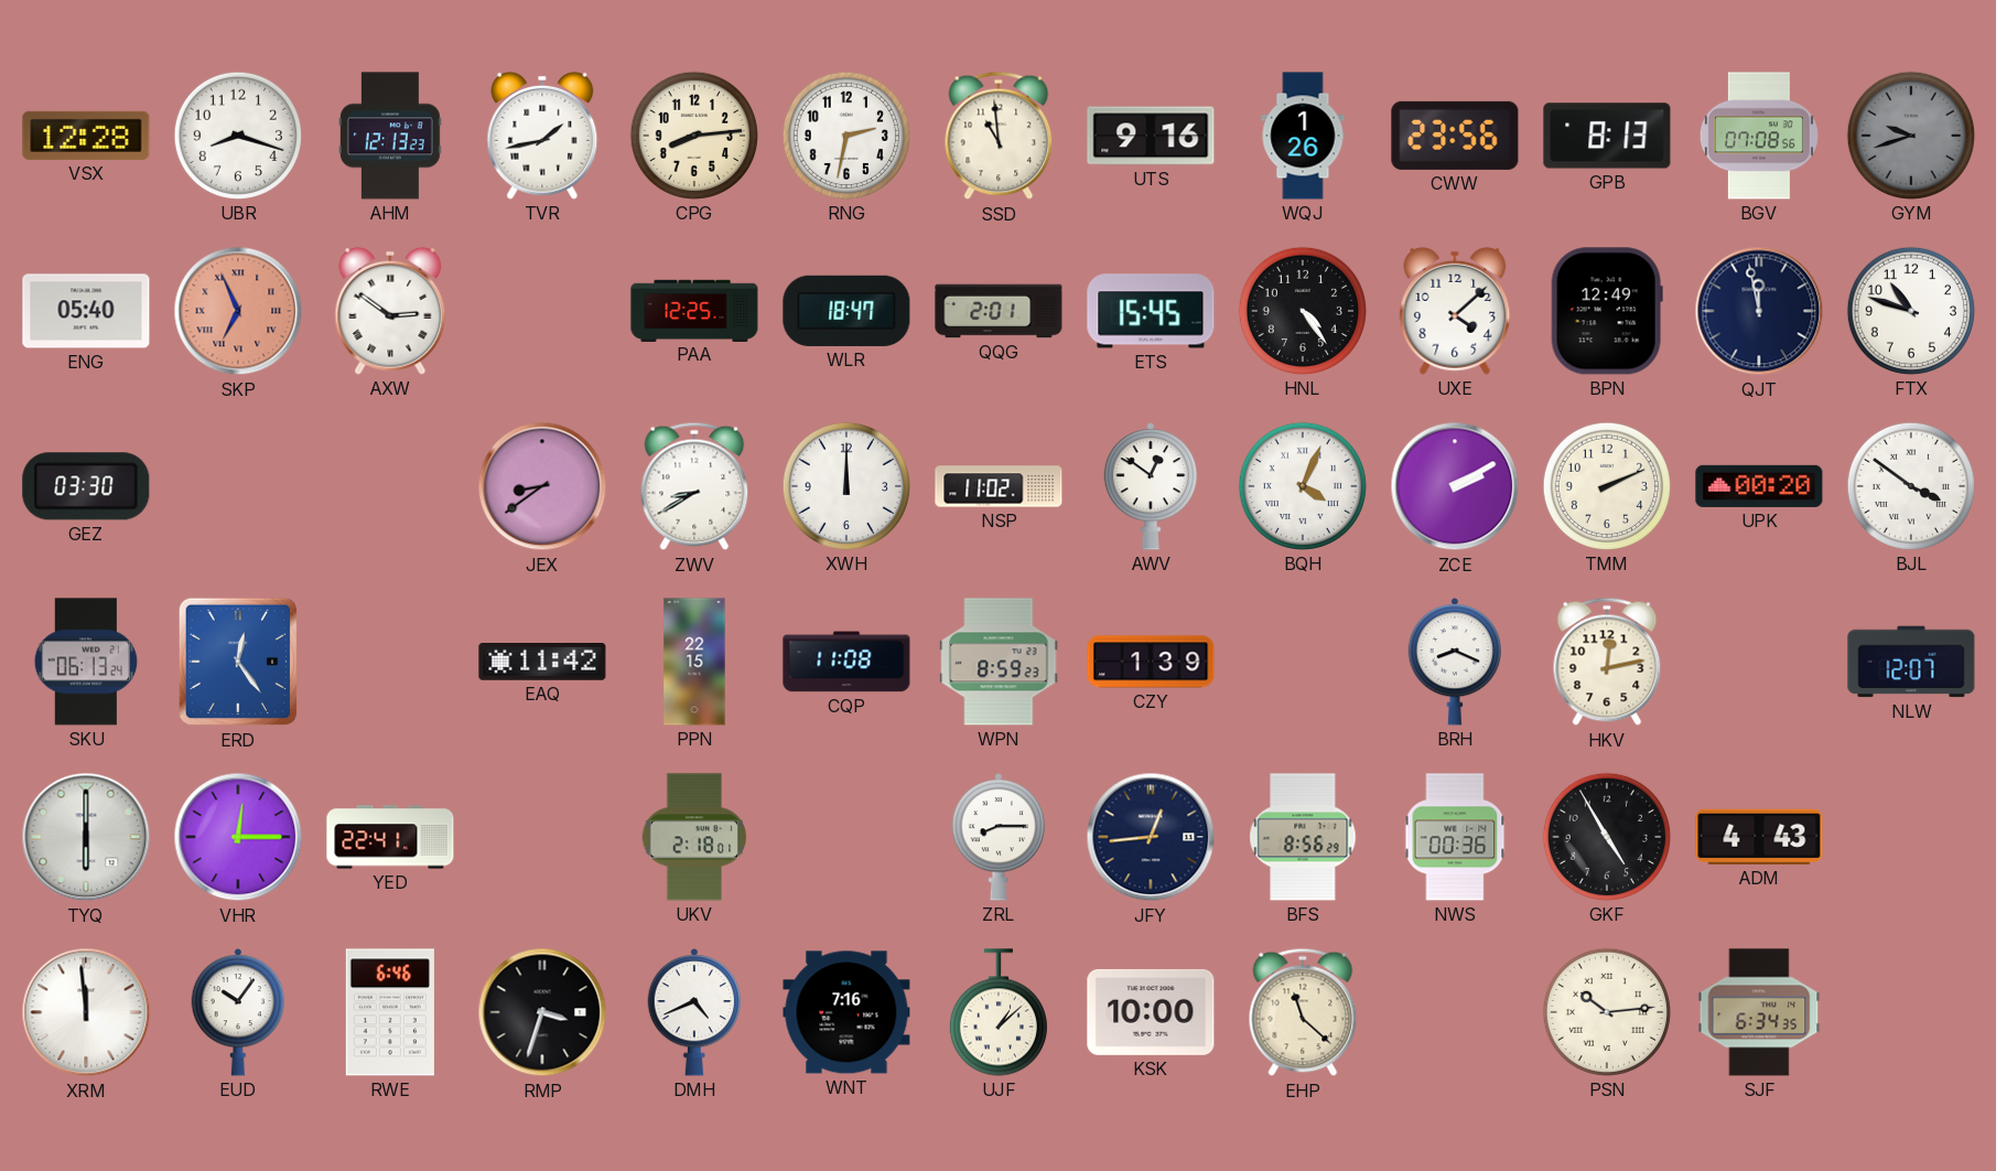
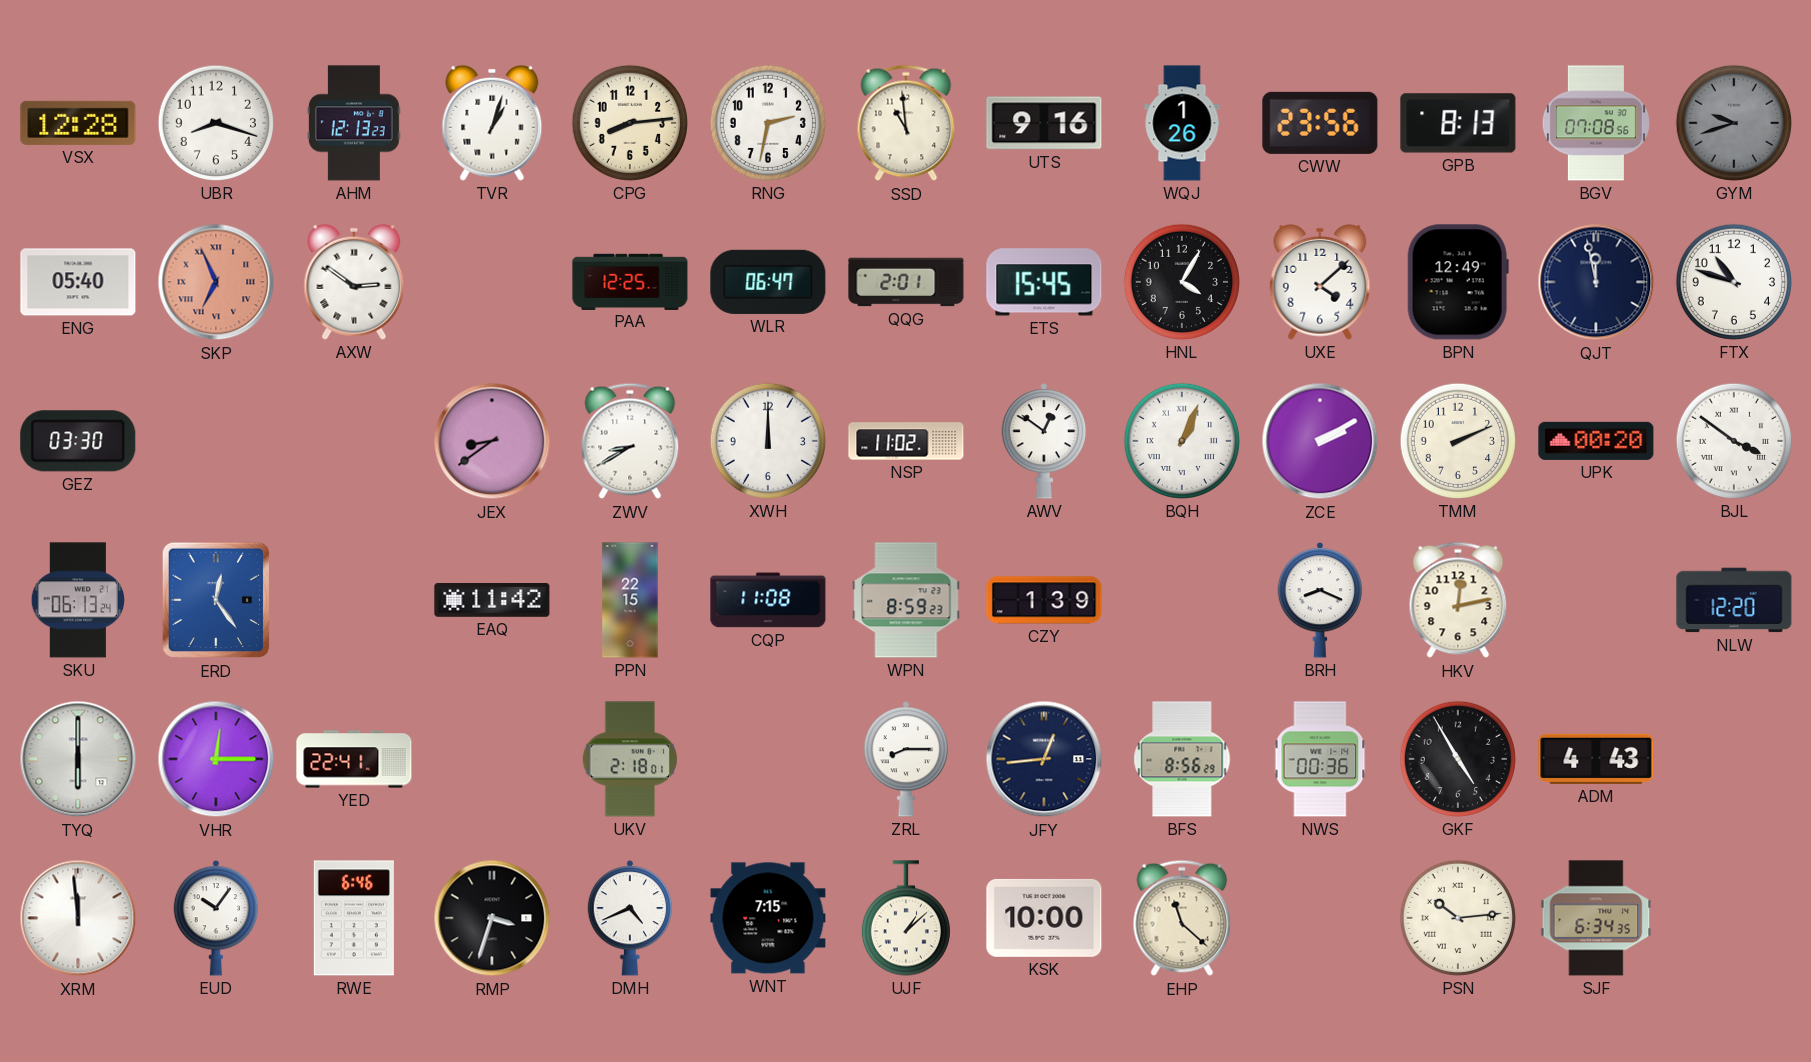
TVR: 1:43 -> 1:03 (492, 123)
WLR: 18:47 -> 06:47 (768, 282)
HNL: 4:24 -> 4:05 (1182, 282)
BQH: 4:04 -> 1:04 (1182, 441)
NLW: 12:07 -> 12:20 (1734, 600)
WNT: 7:16 -> 7:15 (768, 918)
